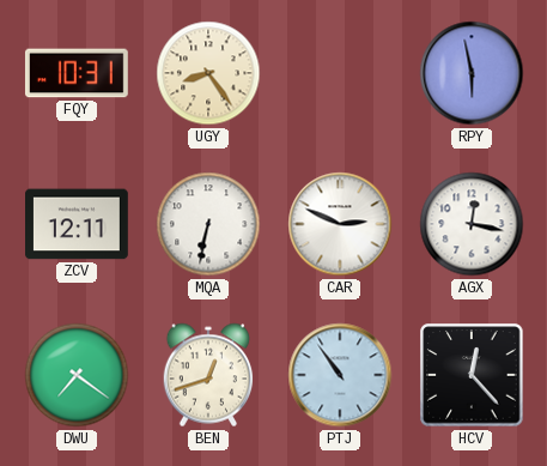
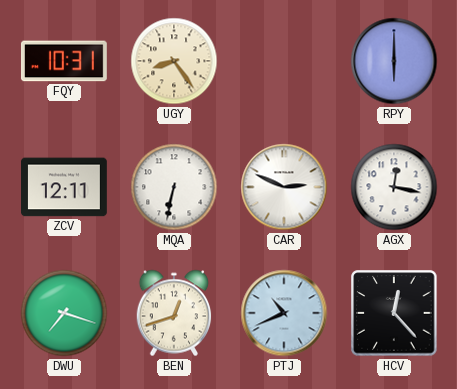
RPY: 5:58 -> 6:00 (394, 61)
DWU: 7:21 -> 7:18 (64, 313)
PTJ: 10:54 -> 10:41 (284, 313)
